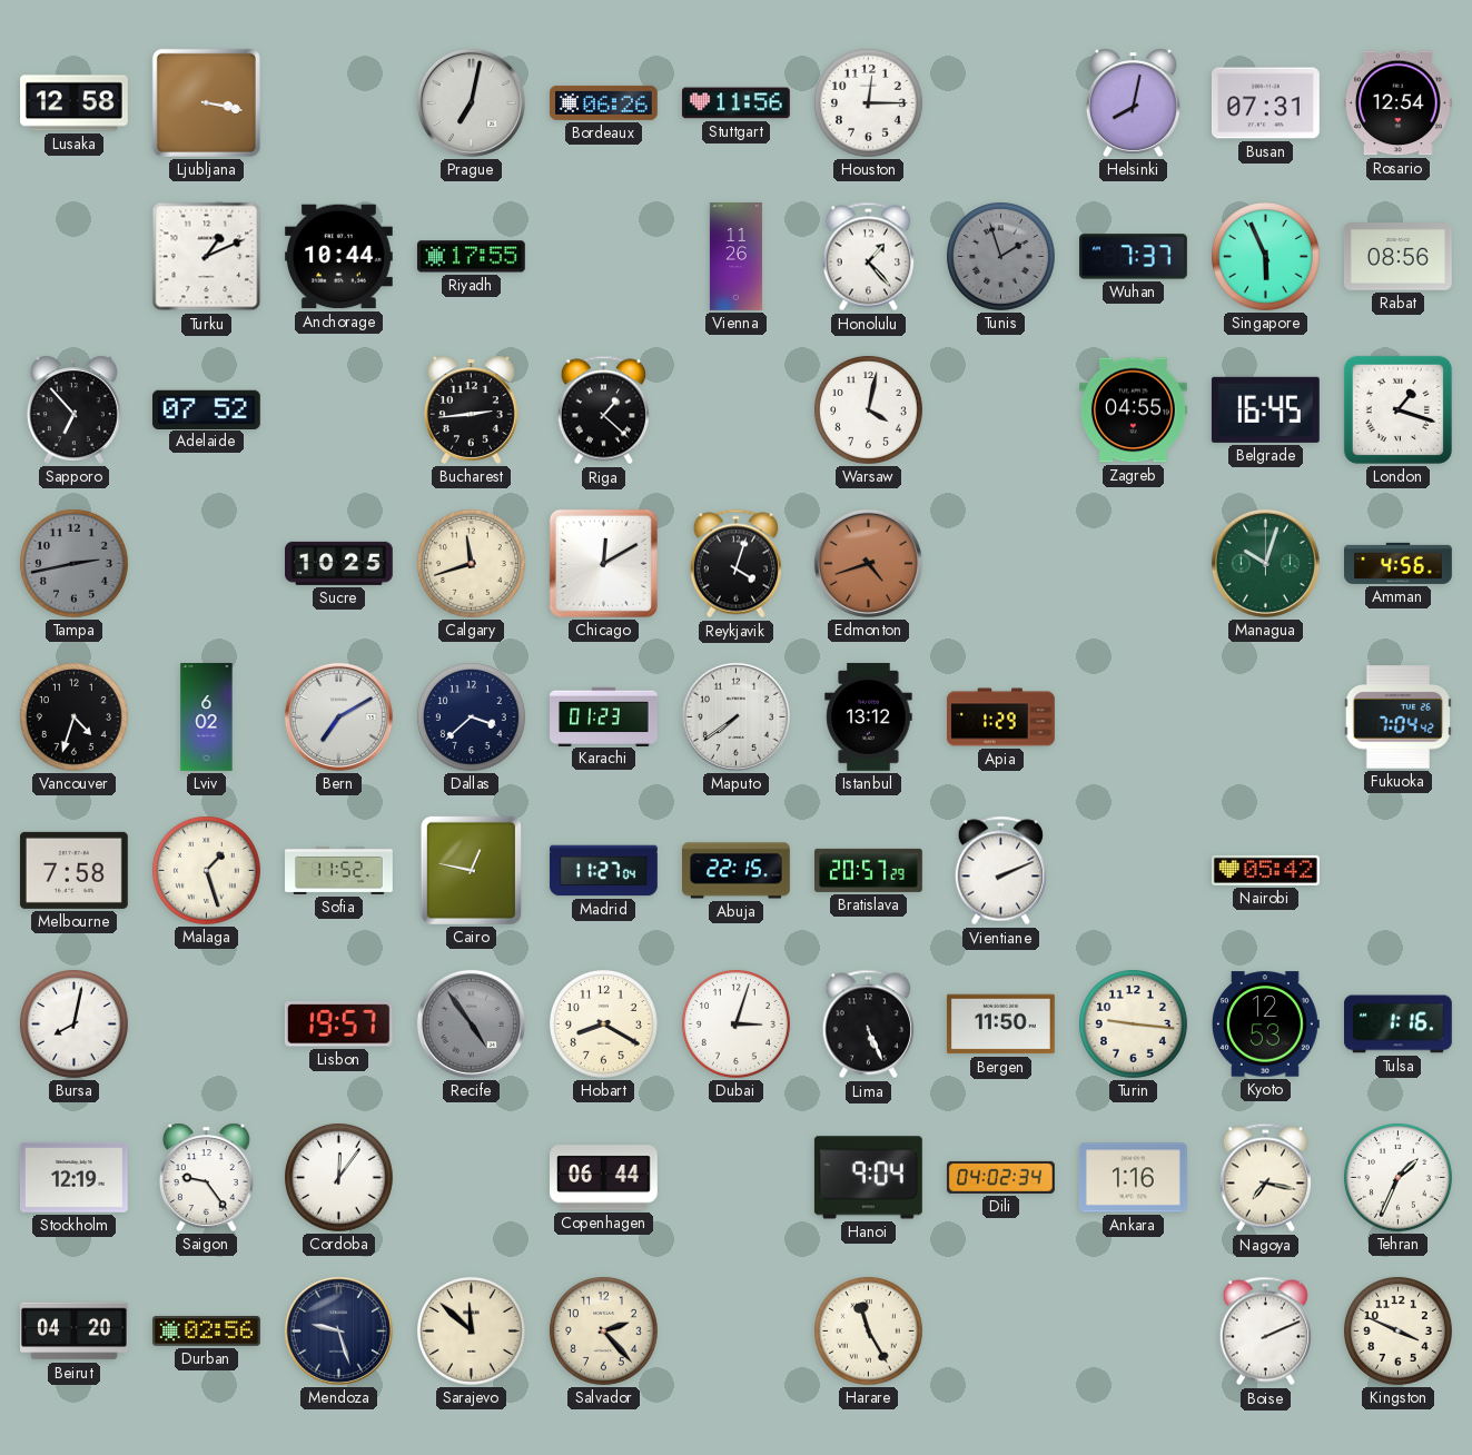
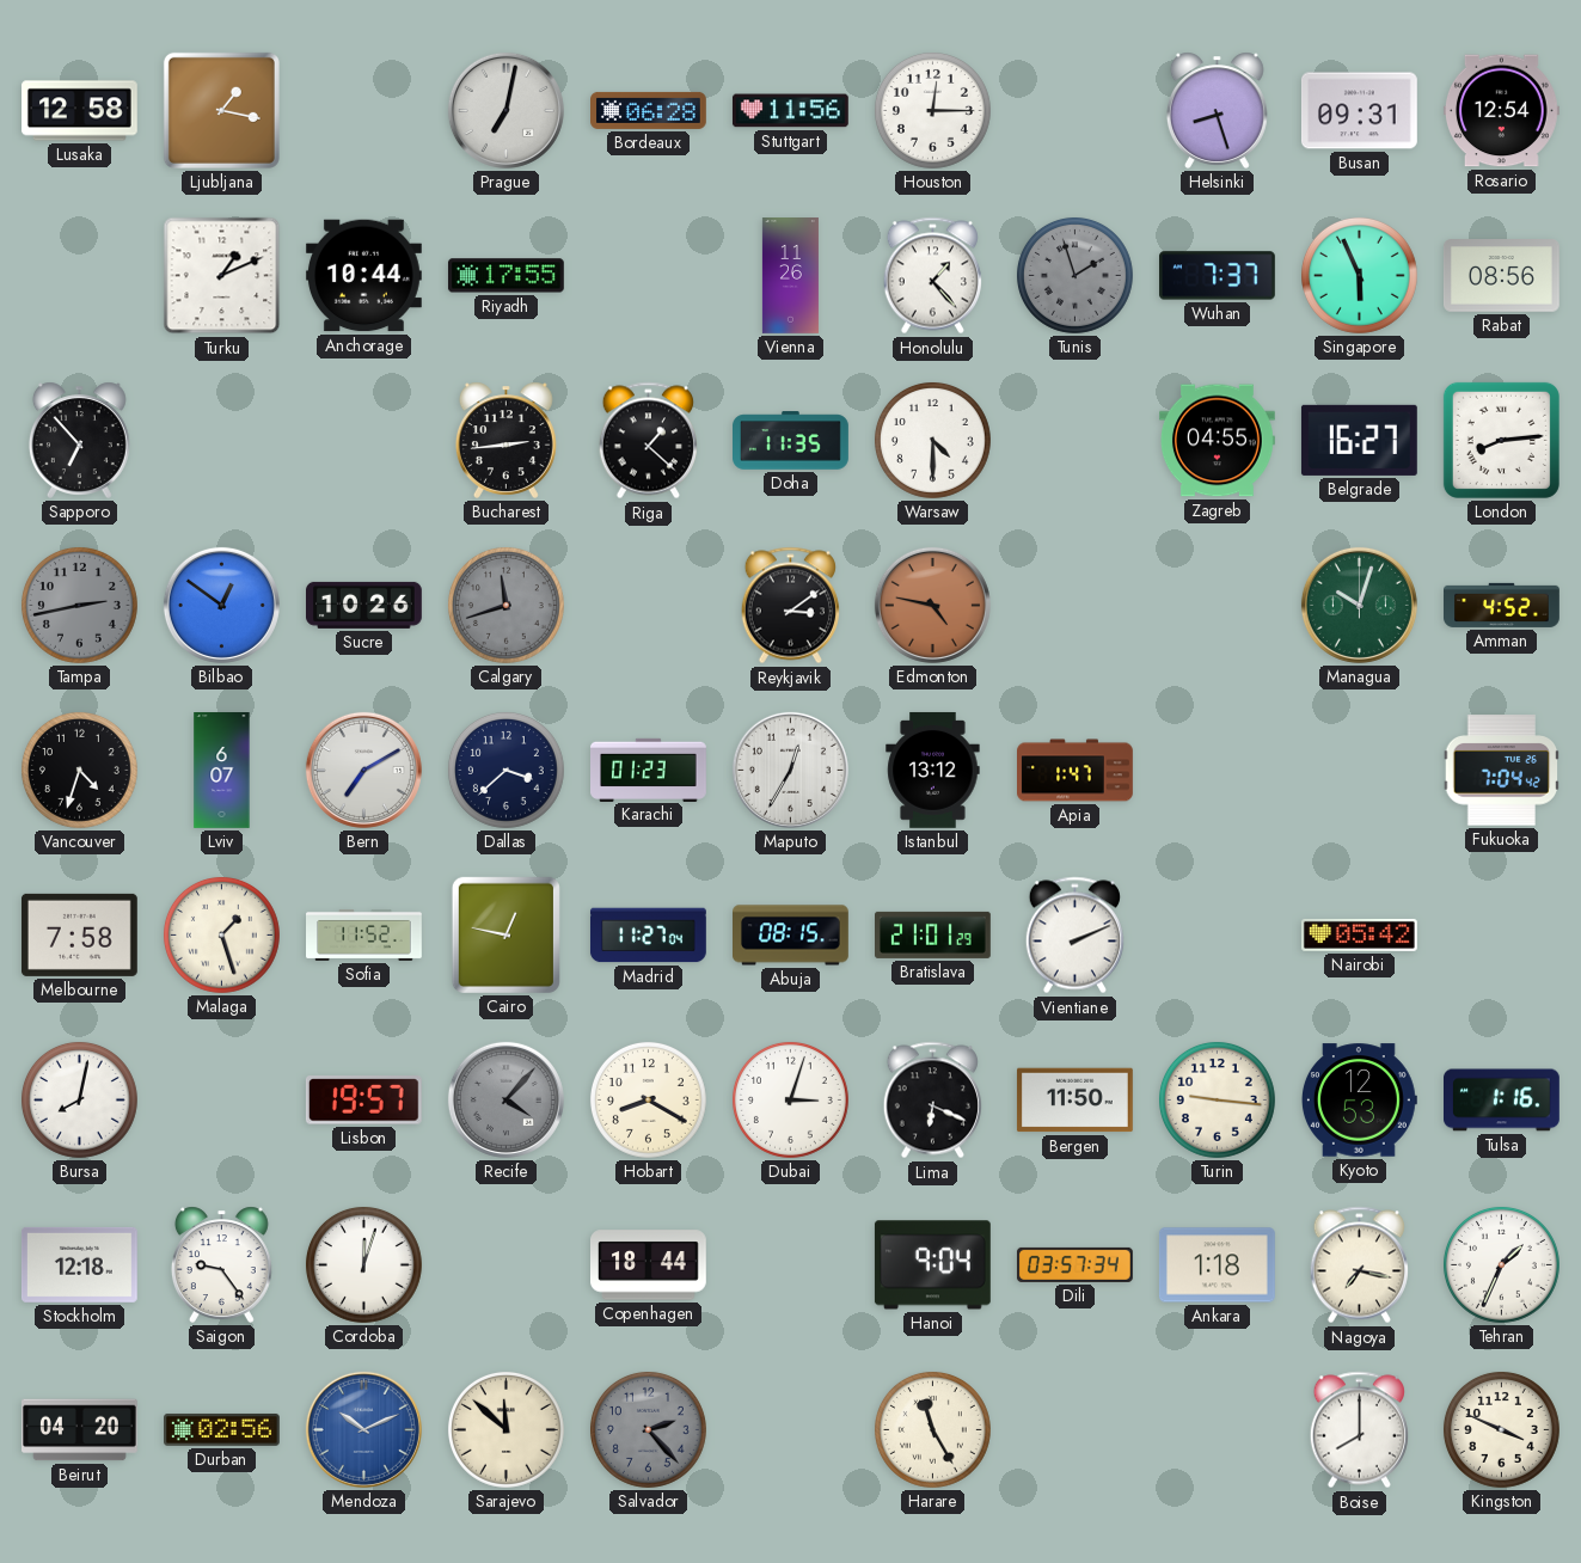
Ljubljana: 3:17 -> 1:17 (221, 110)
Bordeaux: 06:26 -> 06:28 (649, 110)
Helsinki: 8:02 -> 8:27 (1217, 110)
Busan: 07:31 -> 09:31 (1360, 111)
Adelaide: 07:52 -> none (206, 409)
Doha: none -> 11:35 (791, 441)
Warsaw: 4:02 -> 4:30 (932, 440)
Belgrade: 16:45 -> 16:27 (1359, 440)
London: 1:18 -> 8:14 (1501, 440)
Bilbao: none -> 12:51 (221, 605)
Sucre: 10:25 -> 10:26 (364, 605)
Calgary dial: cream -> grey (505, 605)
Chicago: 12:10 -> none (603, 563)
Reykjavik: 4:03 -> 3:09 (790, 606)
Edmonton: 4:42 -> 4:47 (932, 605)
Amman: 4:56 -> 4:52 (1502, 605)
Lviv: 6:02 -> 6:07 (222, 771)
Maputo: 7:39 -> 12:35 (790, 770)
Apia: 1:29 -> 1:47 (1076, 771)
Abuja: 22:15 -> 08:15 (791, 936)
Bratislava: 20:57 -> 21:01 (933, 934)
Recife: 4:54 -> 4:07 (505, 1099)
Lima: 5:26 -> 6:19 (932, 1101)
Stockholm: 12:19 -> 12:18 (79, 1264)
Cordoba: 12:06 -> 12:03 (363, 1264)
Copenhagen: 06:44 -> 18:44 (649, 1265)
Dili: 04:02 -> 03:57 (1076, 1264)
Ankara: 1:16 -> 1:18 (1218, 1265)
Mendoza: 9:27 -> 10:11 (363, 1429)
Mendoza dial: navy -> blue (363, 1429)
Salvador dial: cream -> grey (648, 1429)
Boise: 2:11 -> 8:00 (1359, 1430)
